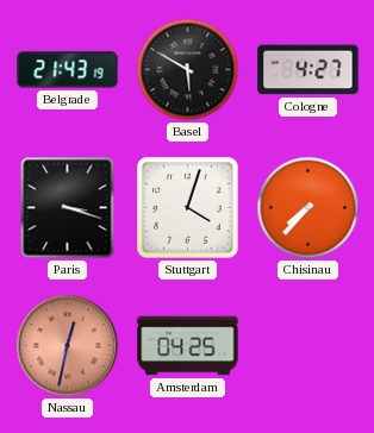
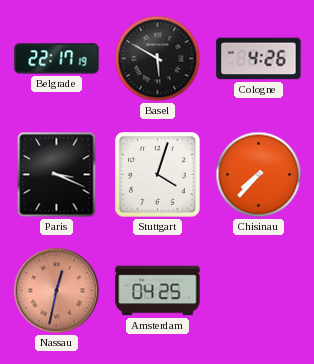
Belgrade: 21:43 -> 22:17 (57, 59)
Cologne: 4:27 -> 4:26 (259, 59)
Paris: 3:18 -> 3:19 (57, 175)
